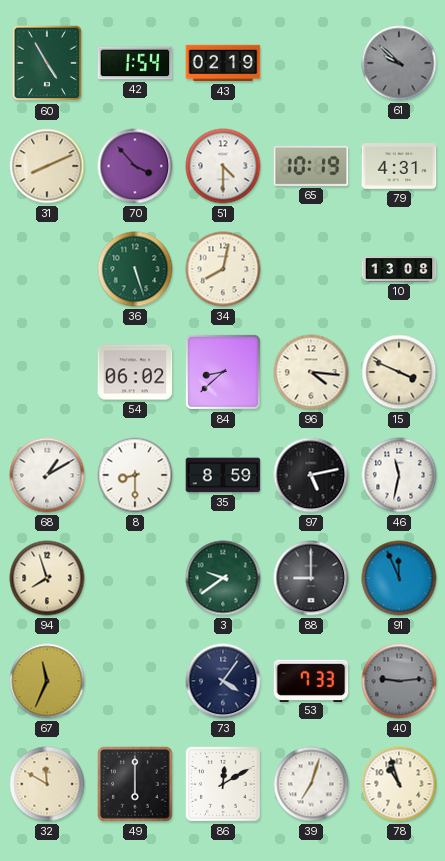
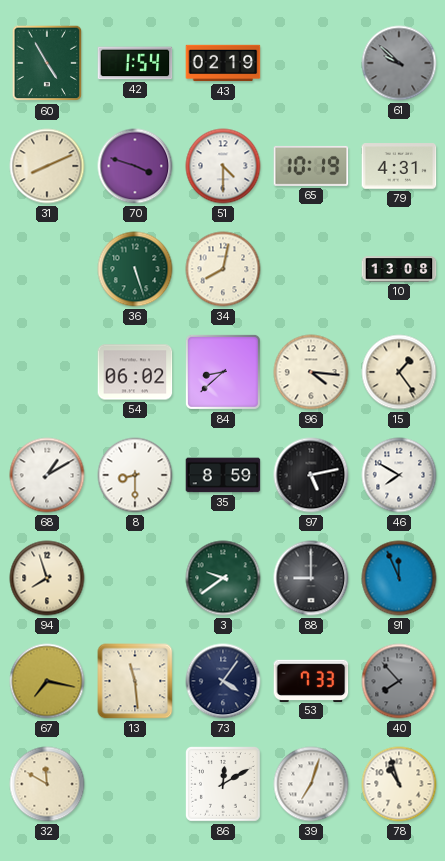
70: 3:53 -> 3:48 (135, 166)
15: 3:49 -> 1:24 (399, 372)
46: 11:32 -> 7:50 (399, 475)
67: 11:34 -> 7:17 (47, 681)
13: none -> 11:29 (135, 681)
40: 9:14 -> 7:53 (399, 681)
49: 6:00 -> none (136, 785)
